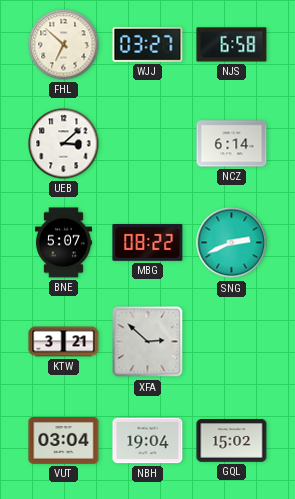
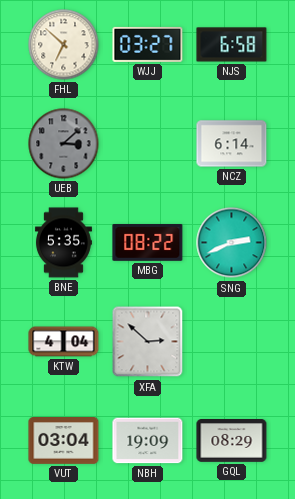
UEB dial: white -> grey (64, 144)
BNE: 5:07 -> 5:35 (63, 243)
KTW: 3:21 -> 4:04 (64, 342)
NBH: 19:04 -> 19:09 (148, 441)
GQL: 15:02 -> 08:29 (232, 441)
